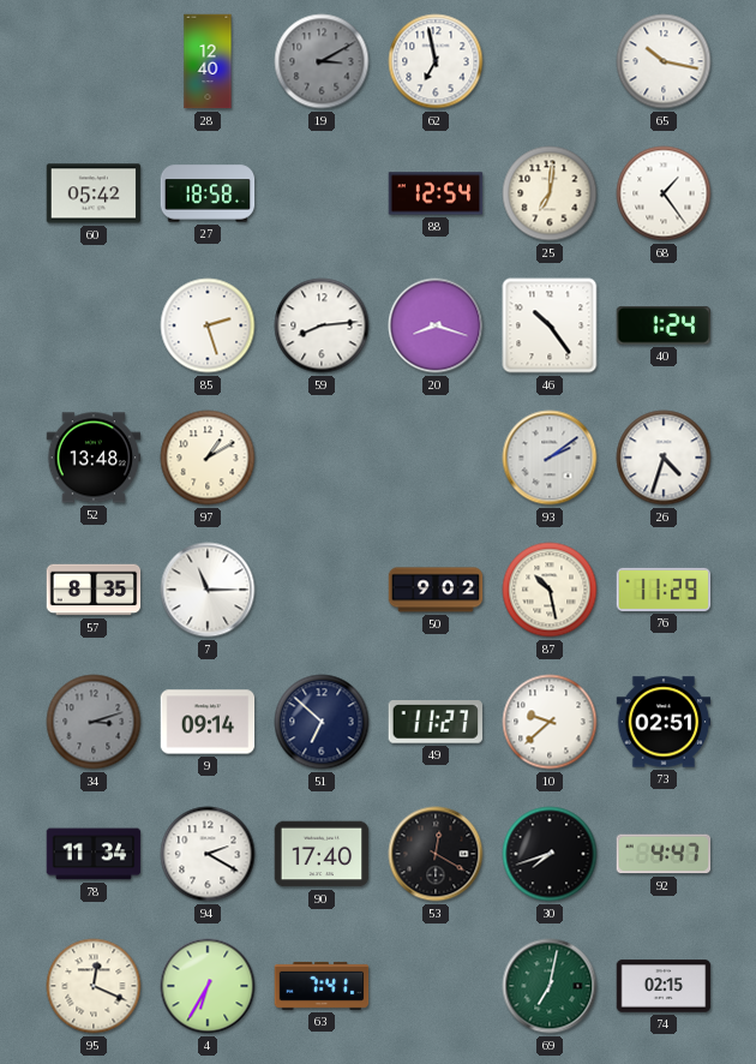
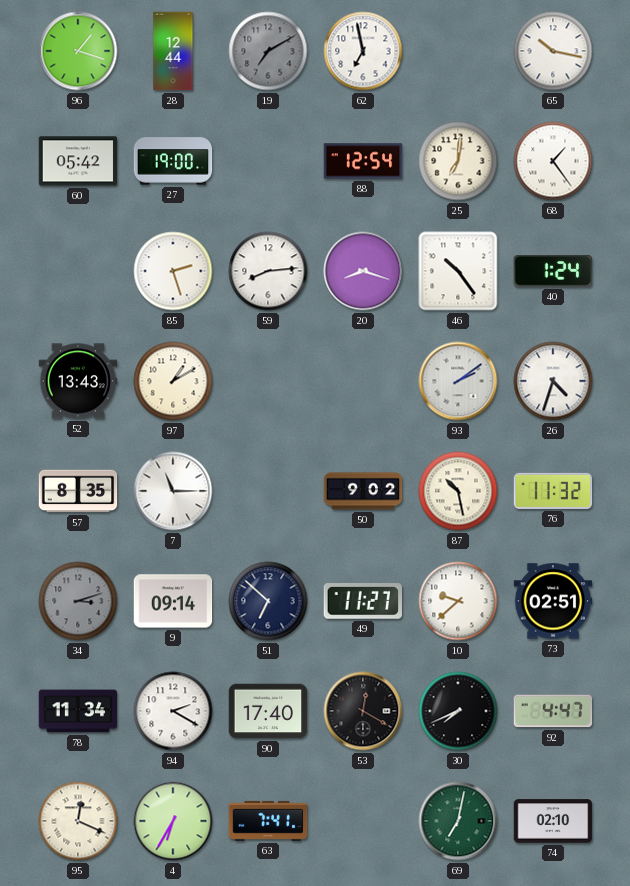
96: none -> 1:18 (78, 51)
28: 12:40 -> 12:44 (173, 51)
19: 3:10 -> 7:10 (268, 51)
27: 18:58 -> 19:00 (173, 161)
52: 13:48 -> 13:43 (78, 381)
76: 11:29 -> 11:32 (553, 491)
30: 7:42 -> 7:41 (458, 711)
74: 02:15 -> 02:10 (553, 821)
